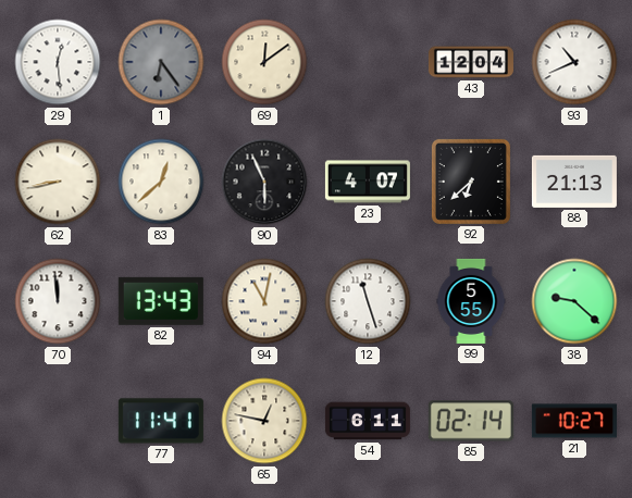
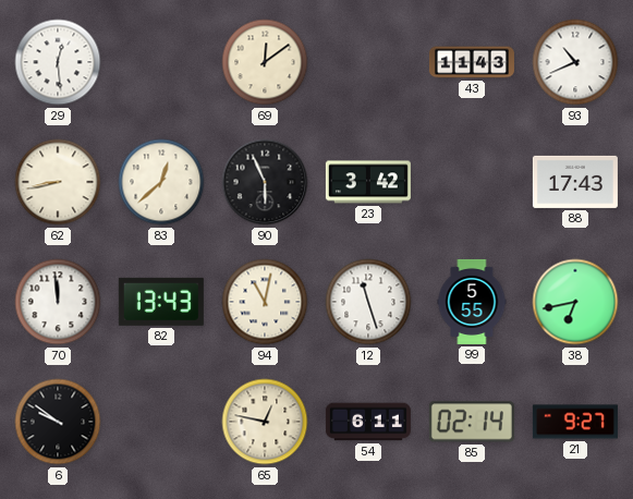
1: 6:24 -> none (161, 62)
43: 12:04 -> 11:43 (472, 62)
23: 4:07 -> 3:42 (368, 182)
92: 6:38 -> none (471, 182)
88: 21:13 -> 17:43 (575, 182)
38: 9:22 -> 6:43 (575, 302)
6: none -> 9:51 (58, 422)
77: 11:41 -> none (161, 421)
21: 10:27 -> 9:27 (575, 422)
